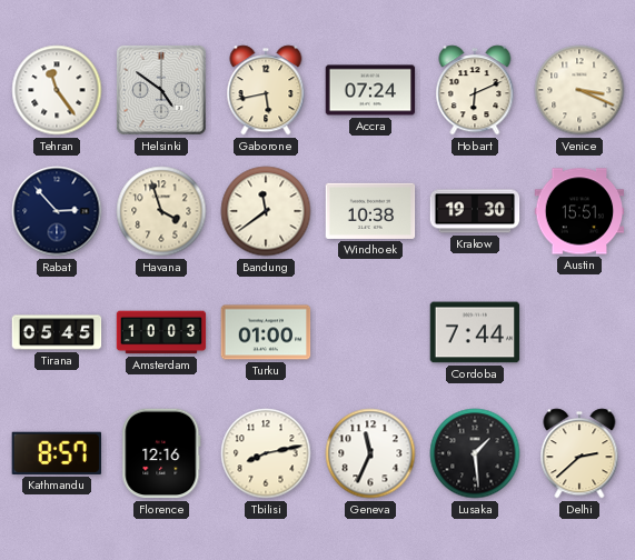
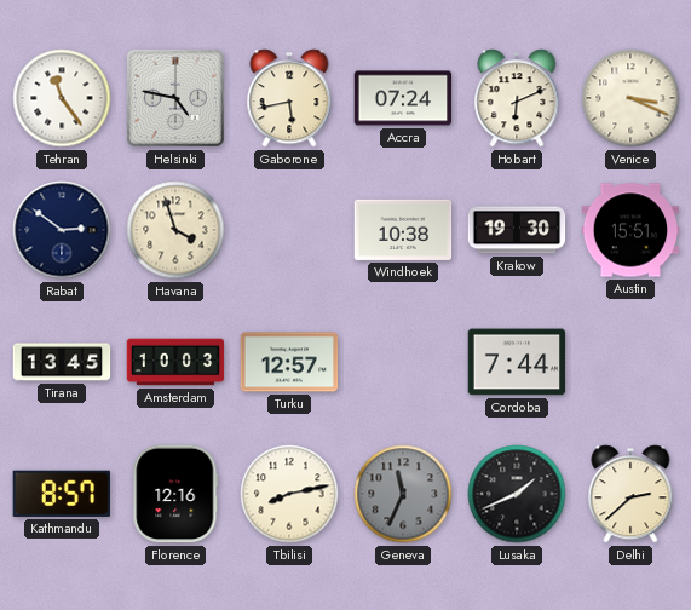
Helsinki: 4:51 -> 4:47 (175, 98)
Rabat: 2:53 -> 2:51 (62, 230)
Bandung: 11:39 -> none (266, 211)
Tirana: 05:45 -> 13:45 (62, 362)
Turku: 01:00 -> 12:57 (289, 362)
Geneva dial: white -> grey (403, 494)
Lusaka: 1:29 -> 1:41 (517, 494)
